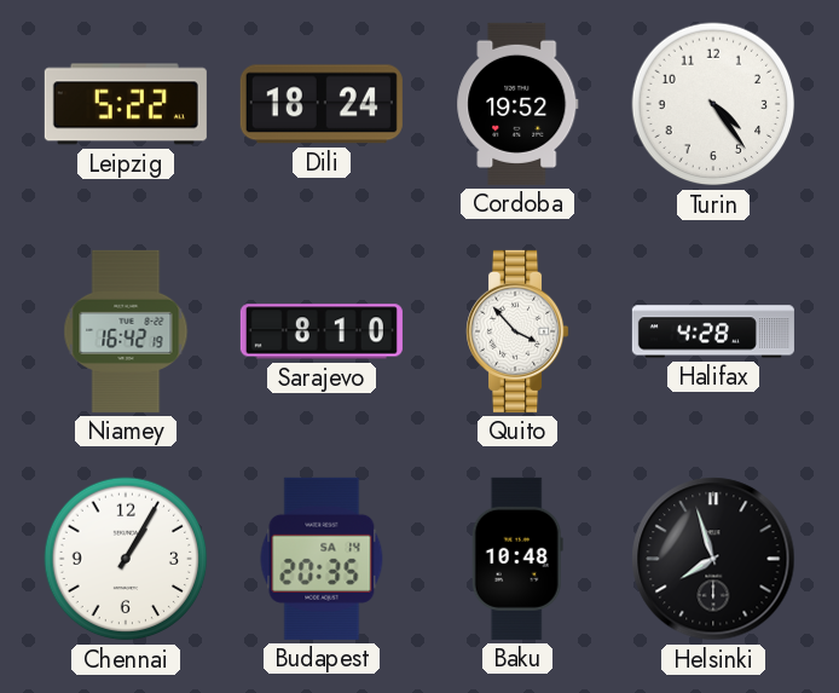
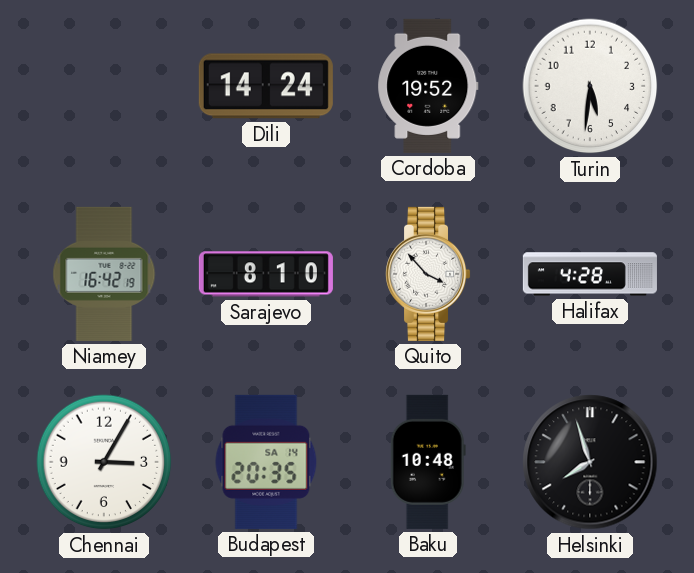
Leipzig: 5:22 -> none (126, 104)
Dili: 18:24 -> 14:24 (266, 86)
Turin: 4:24 -> 5:31 (590, 86)
Chennai: 1:05 -> 3:05 (104, 462)
